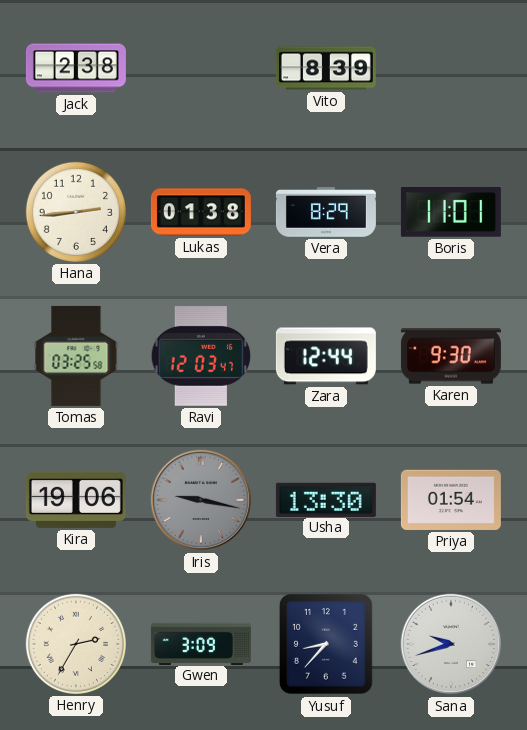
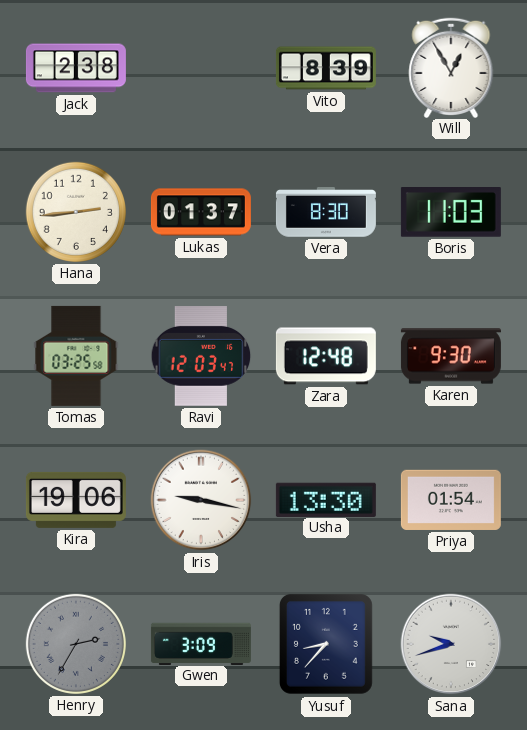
Will: none -> 12:55 (451, 67)
Lukas: 01:38 -> 01:37 (201, 212)
Vera: 8:29 -> 8:30 (326, 212)
Boris: 11:01 -> 11:03 (451, 212)
Zara: 12:44 -> 12:48 (326, 356)
Iris dial: grey -> white (201, 500)
Henry dial: cream -> grey (76, 644)
